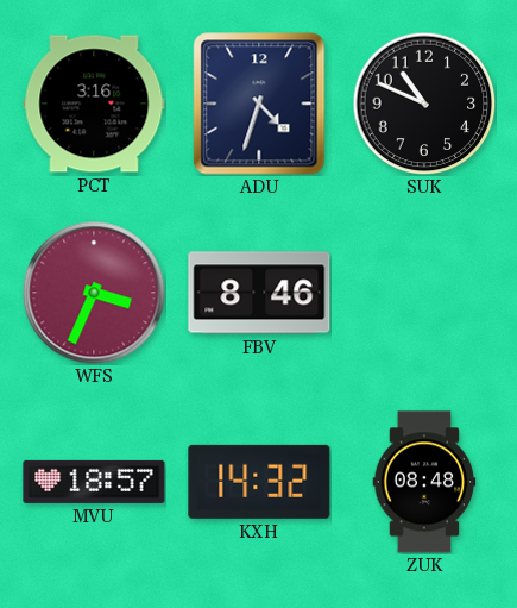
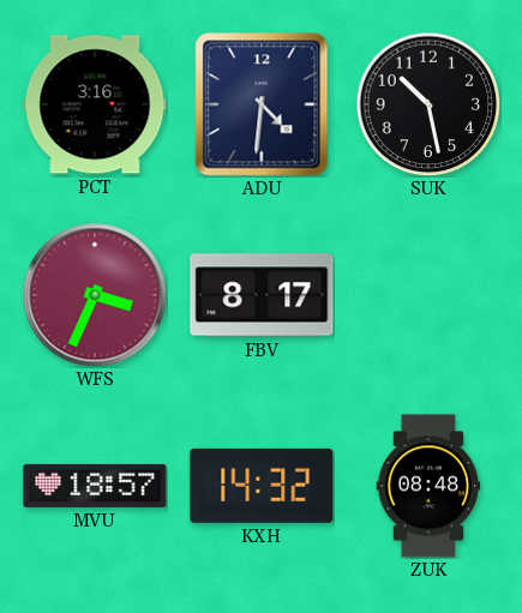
ADU: 4:33 -> 4:31 (262, 104)
SUK: 10:49 -> 10:28 (428, 104)
FBV: 8:46 -> 8:17 (262, 295)
